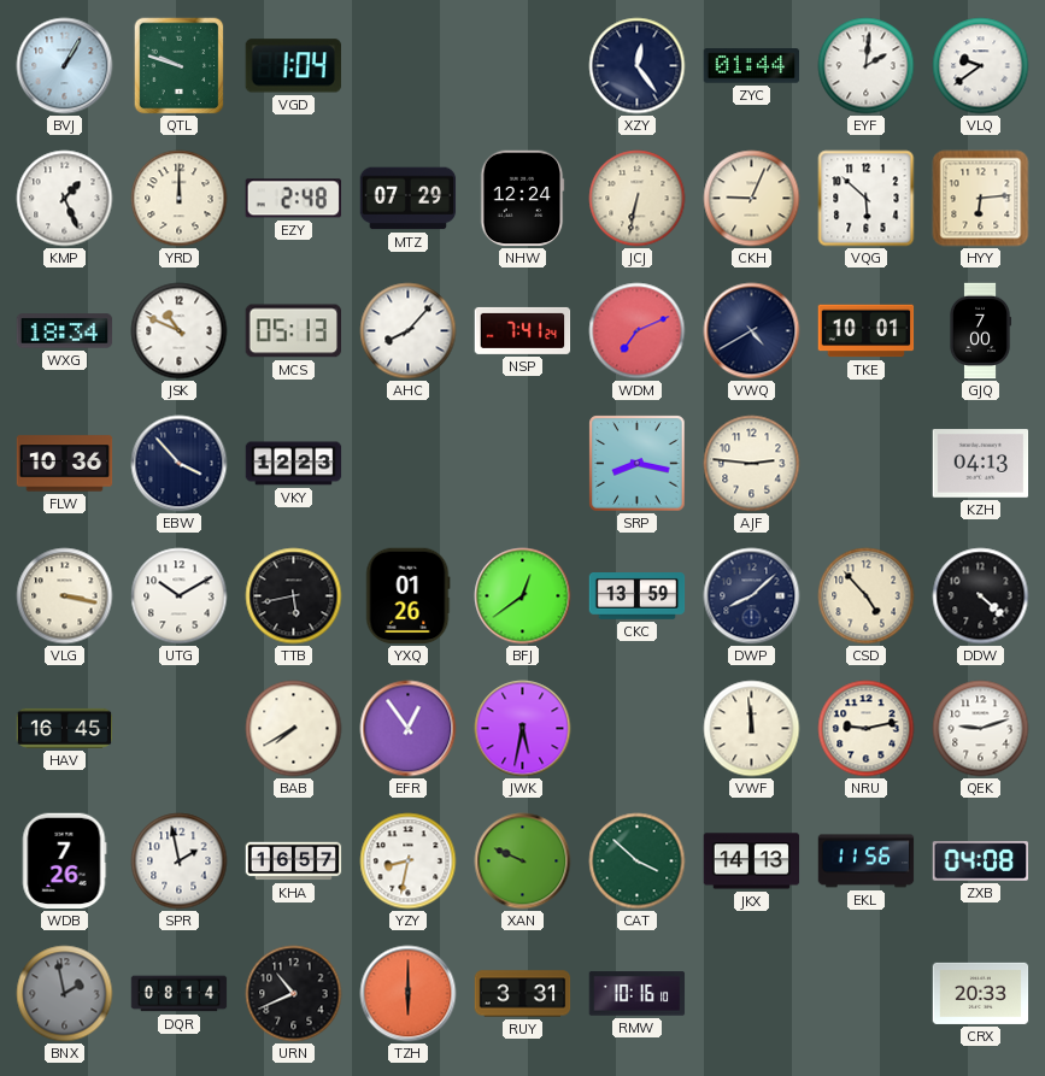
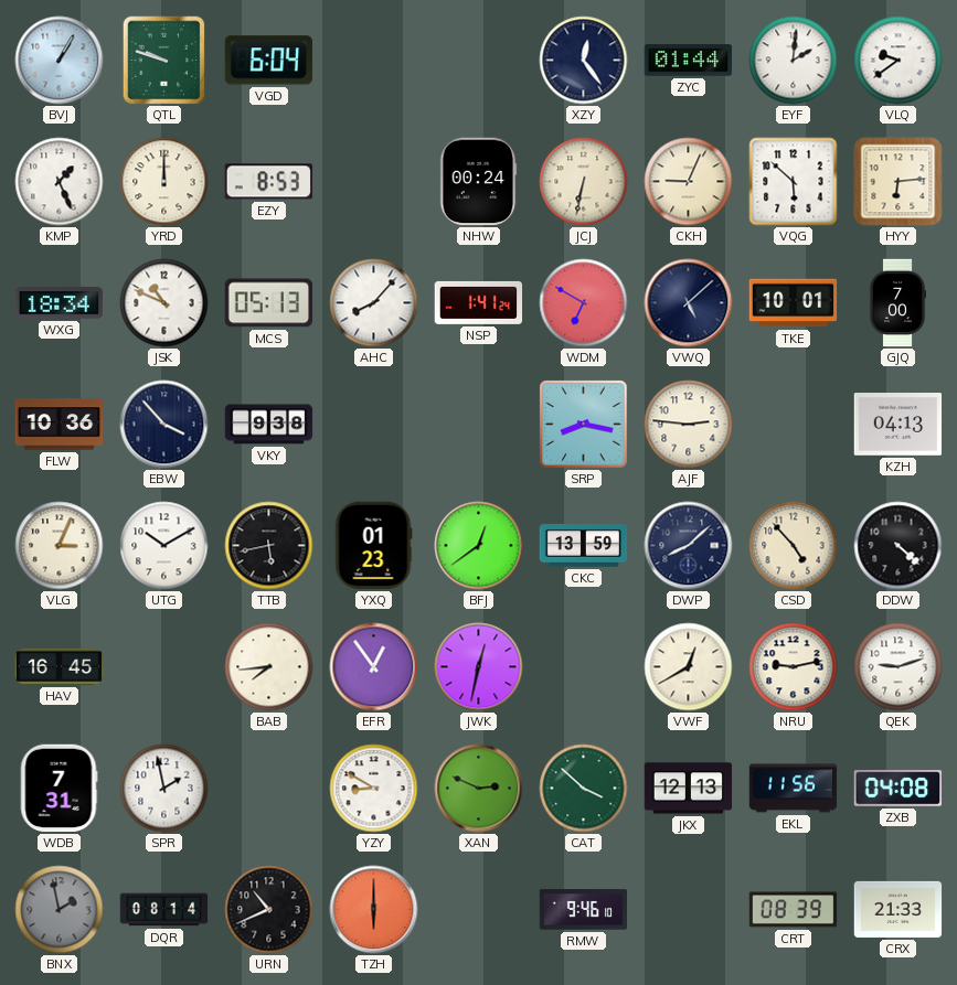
VGD: 1:04 -> 6:04 (268, 61)
EZY: 2:48 -> 8:53 (268, 182)
MTZ: 07:29 -> none (409, 199)
NHW: 12:24 -> 00:24 (478, 182)
NSP: 7:41 -> 1:41 (479, 302)
WDM: 7:11 -> 6:50 (584, 303)
VWQ: 4:40 -> 5:08 (689, 303)
VKY: 12:23 -> 9:38 (269, 425)
VLG: 3:17 -> 3:04 (60, 546)
YXQ: 01:26 -> 01:23 (373, 546)
BAB: 7:40 -> 7:44 (269, 667)
JWK: 5:32 -> 12:32 (479, 667)
VWF: 11:59 -> 12:40 (689, 667)
WDB: 7:26 -> 7:31 (59, 789)
KHA: 16:57 -> none (294, 862)
YZY: 8:32 -> 8:50 (374, 789)
XAN: 9:49 -> 2:49 (479, 789)
JKX: 14:13 -> 12:13 (689, 789)
RUY: 3:31 -> none (523, 994)
RMW: 10:16 -> 9:46 (584, 910)
CRT: none -> 08:39 (794, 910)
CRX: 20:33 -> 21:33 (898, 909)
